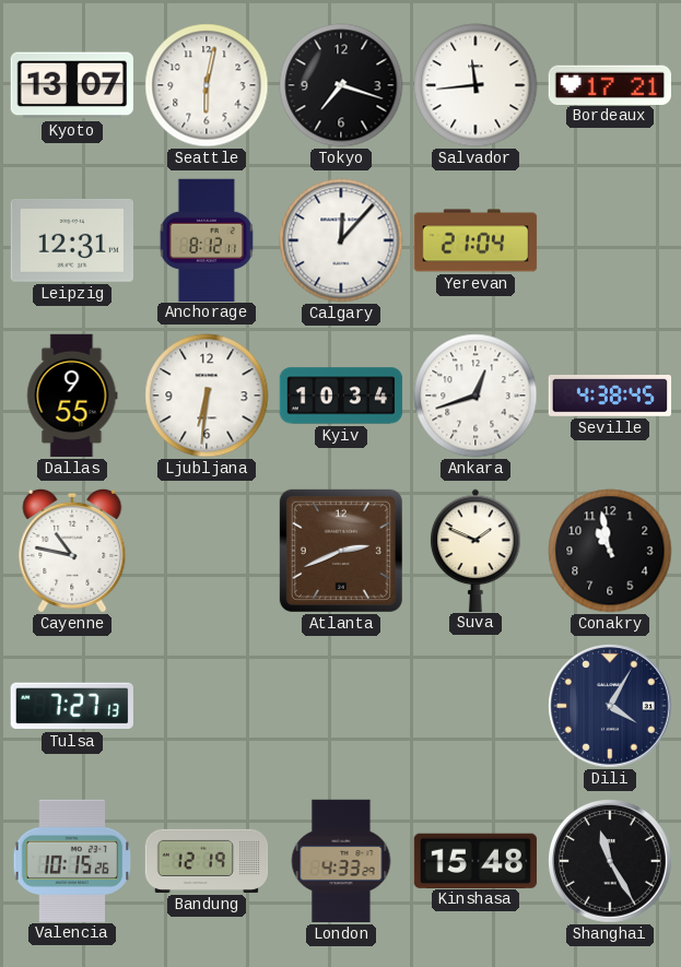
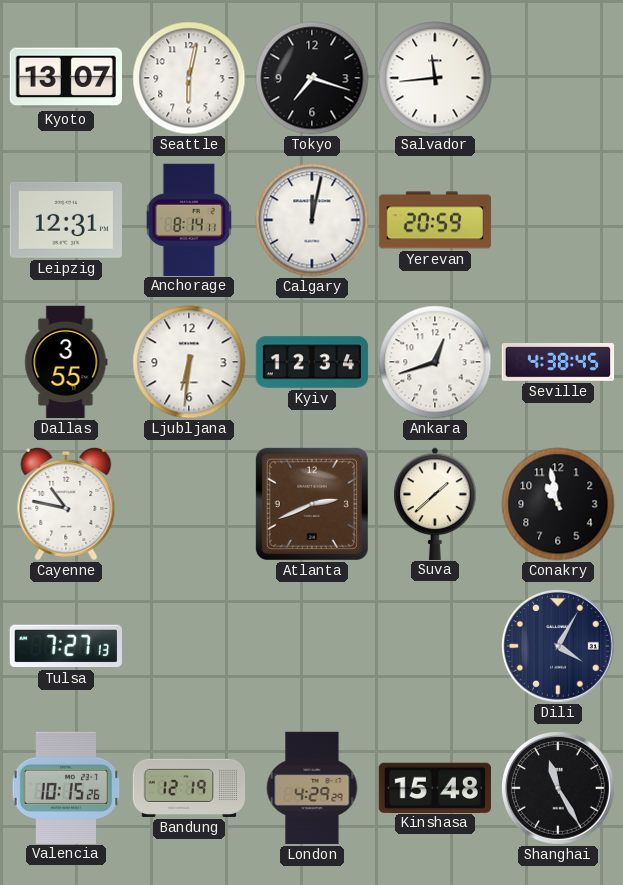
Bordeaux: 17:21 -> none (609, 84)
Anchorage: 8:12 -> 8:14 (189, 219)
Calgary: 12:07 -> 12:02 (312, 220)
Yerevan: 21:04 -> 20:59 (435, 220)
Dallas: 9:55 -> 3:55 (66, 362)
Kyiv: 10:34 -> 12:34 (312, 362)
Suva: 1:49 -> 1:38 (435, 503)
London: 4:33 -> 4:29 (312, 788)
